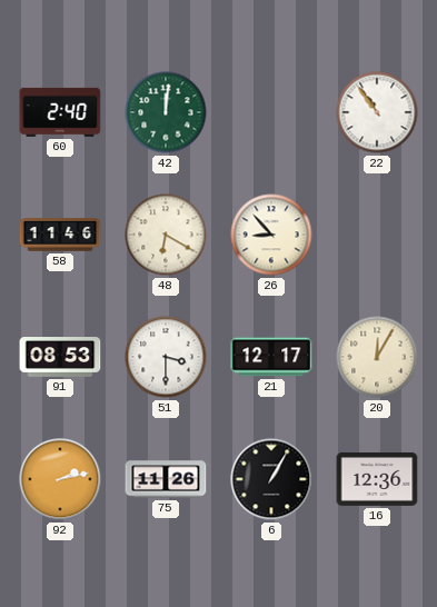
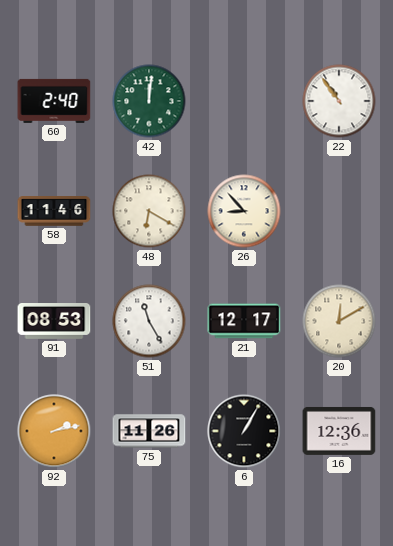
51: 3:30 -> 11:25 (149, 321)
20: 12:05 -> 12:10 (339, 321)
